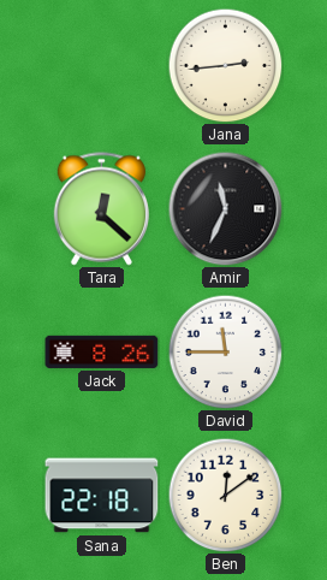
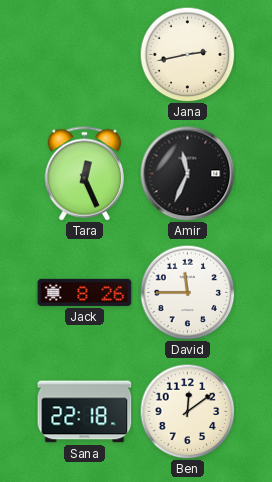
Jana: 2:44 -> 2:43 (187, 54)
Tara: 12:22 -> 12:26 (84, 174)
